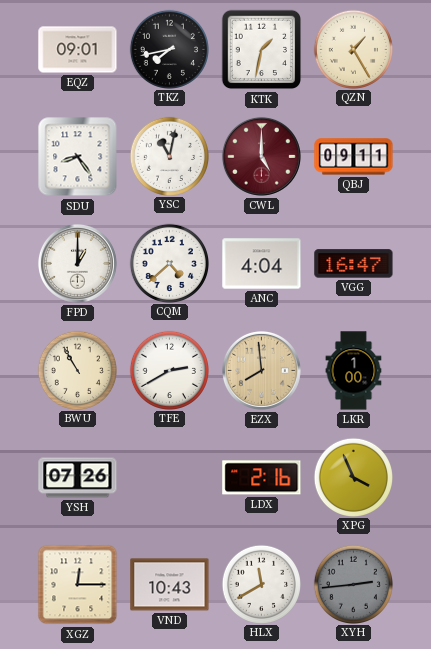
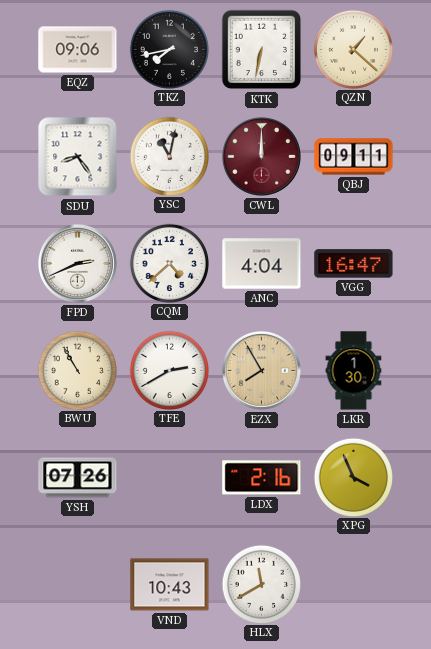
EQZ: 09:01 -> 09:06 (78, 50)
KTK: 1:32 -> 6:32 (262, 50)
QZN: 1:25 -> 1:22 (353, 49)
CWL: 5:00 -> 12:00 (261, 156)
FPD: 1:00 -> 2:41 (77, 263)
EZX: 7:59 -> 7:55 (261, 370)
LKR: 1:00 -> 1:30 (354, 371)
XGZ: 12:15 -> none (78, 585)
XYH: 2:44 -> none (353, 584)
